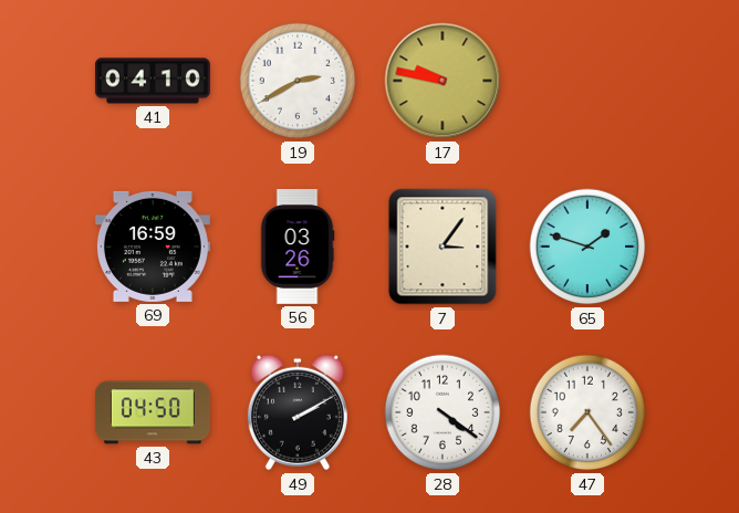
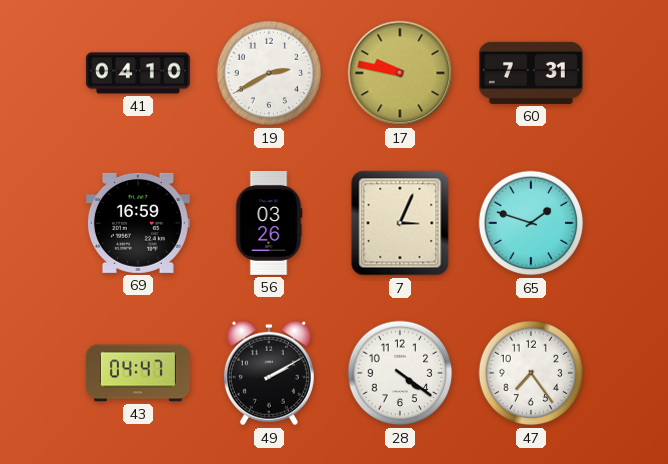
60: none -> 7:31 (531, 73)
7: 3:06 -> 3:04 (400, 223)
43: 04:50 -> 04:47 (138, 373)
